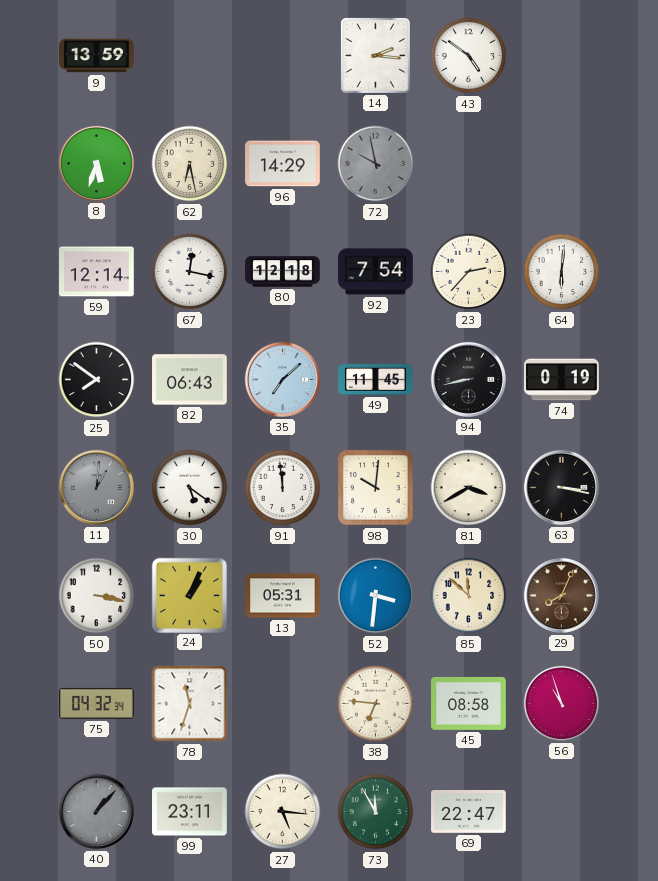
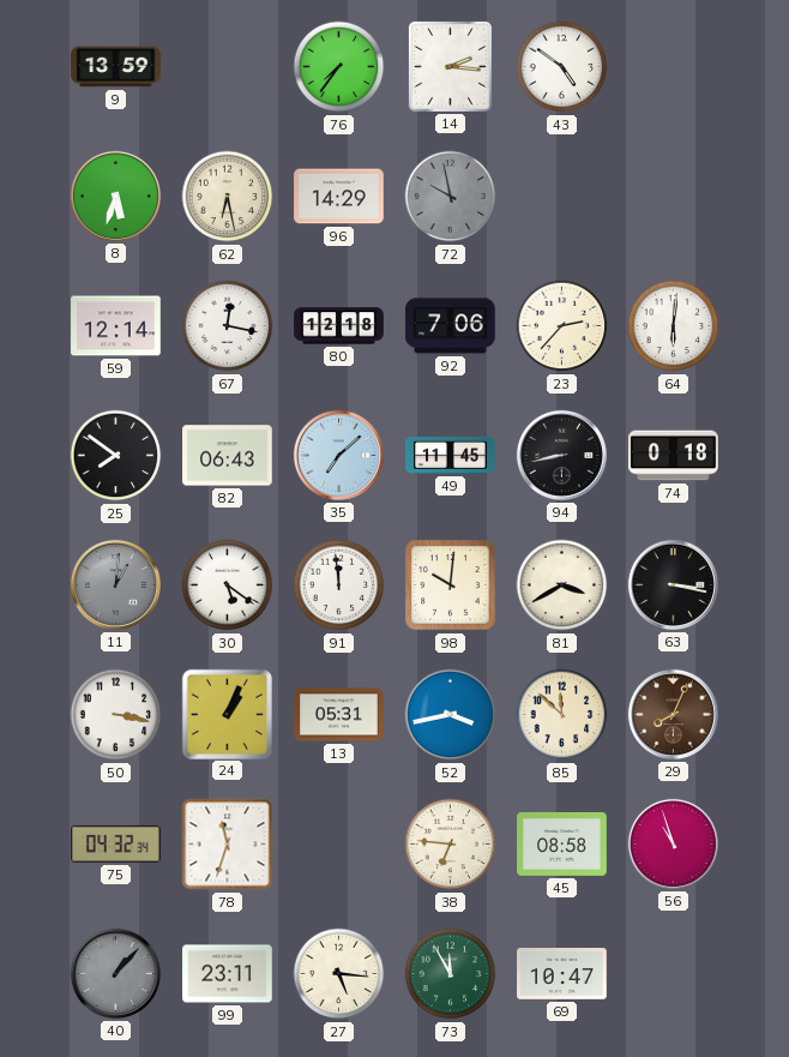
76: none -> 7:36 (339, 67)
92: 7:54 -> 7:06 (451, 326)
74: 0:19 -> 0:18 (674, 456)
52: 3:31 -> 3:43 (451, 715)
69: 22:47 -> 10:47 (562, 974)
